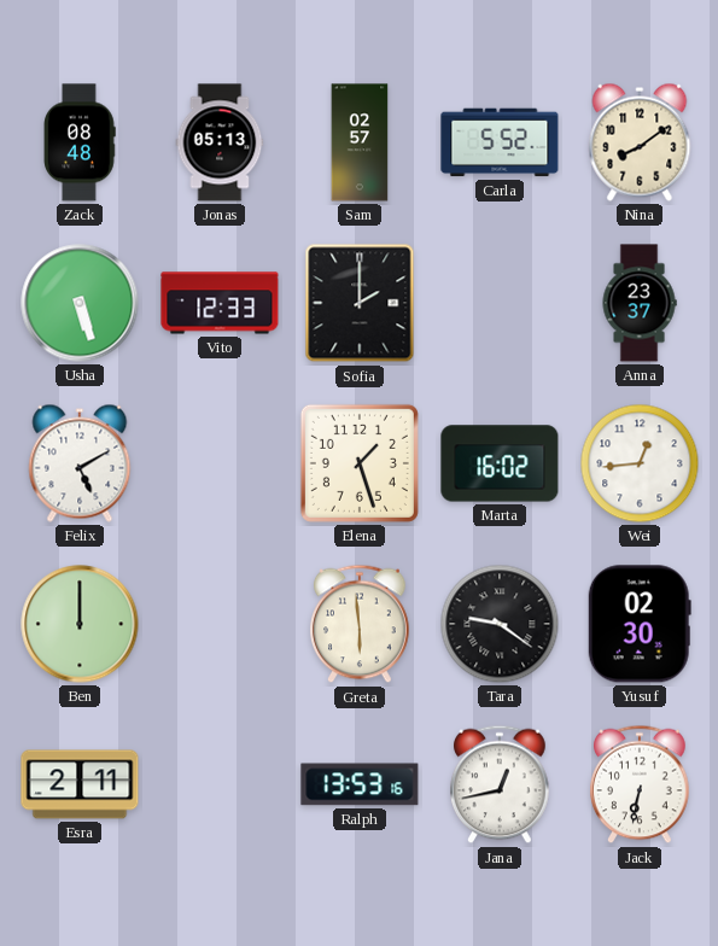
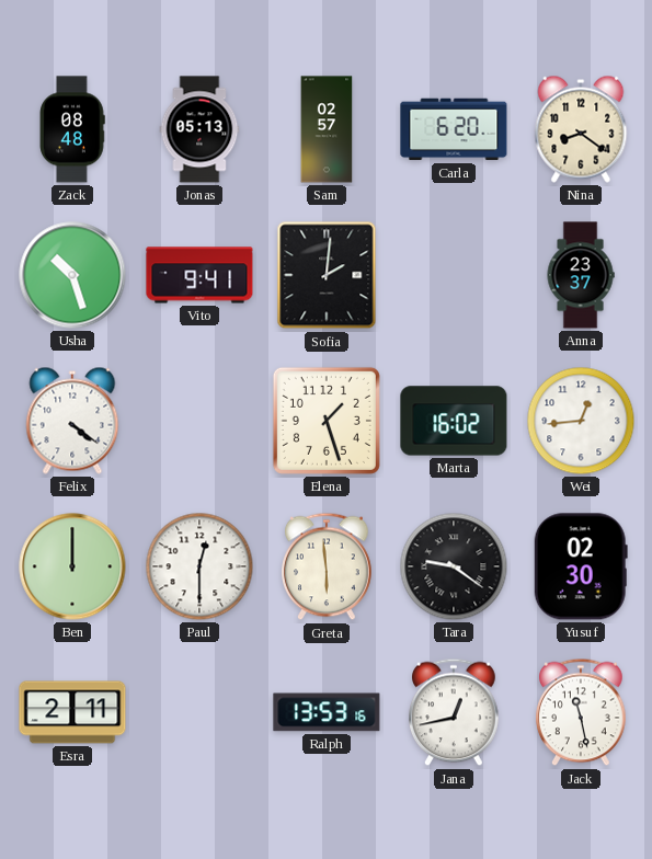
Carla: 5:52 -> 6:20 (454, 129)
Nina: 8:09 -> 8:21 (581, 129)
Usha: 5:27 -> 10:27 (72, 275)
Vito: 12:33 -> 9:41 (199, 275)
Sofia: 2:00 -> 2:01 (327, 275)
Felix: 5:10 -> 4:21 (72, 421)
Paul: none -> 12:30 (199, 566)
Jack: 6:32 -> 11:28 (581, 712)
